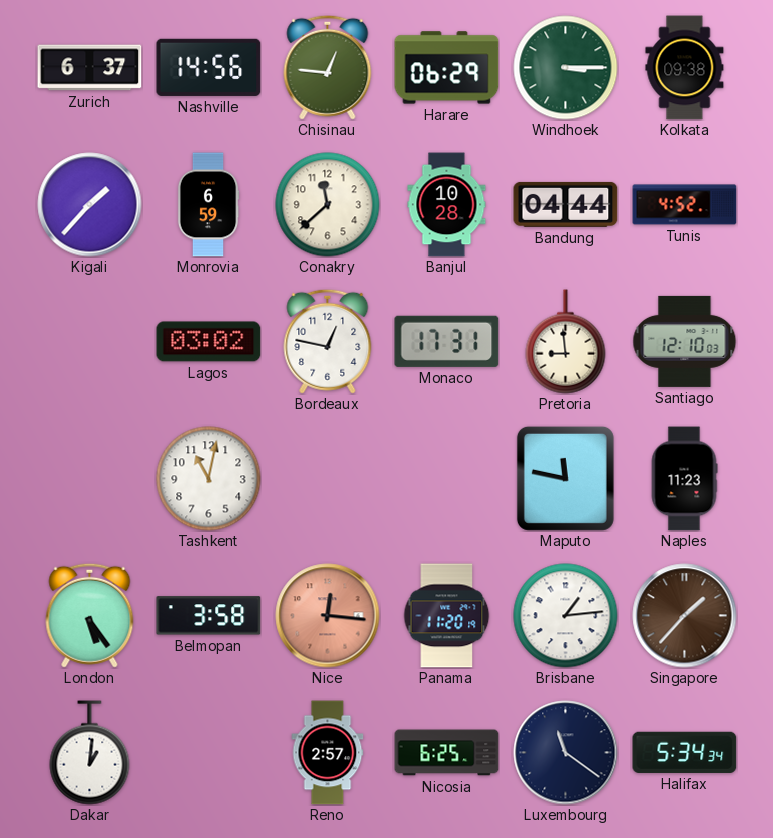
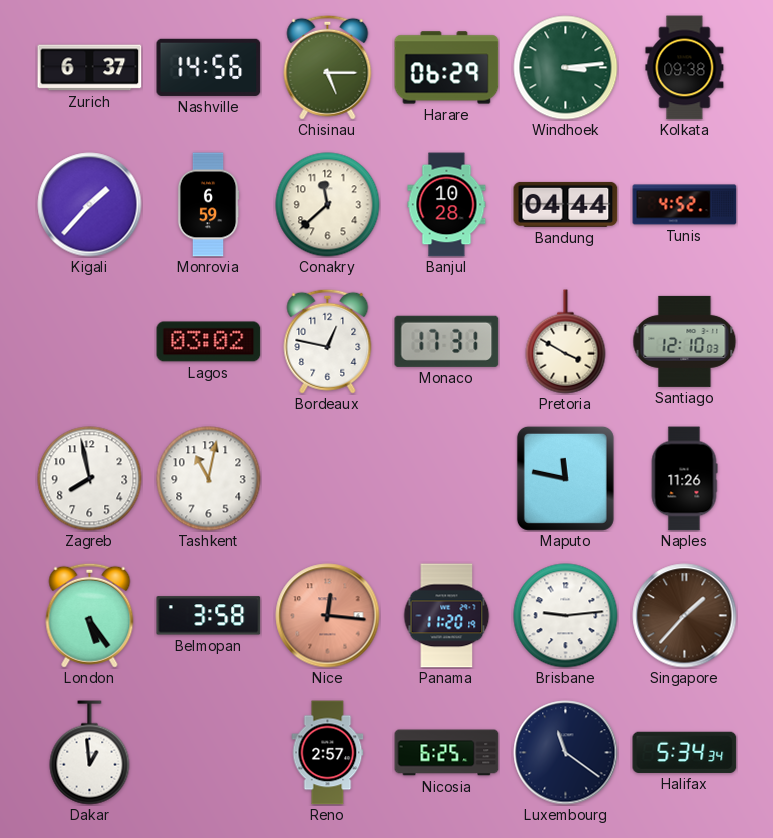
Chisinau: 12:46 -> 5:15 (328, 67)
Windhoek: 3:15 -> 3:14 (566, 68)
Pretoria: 8:59 -> 3:50 (566, 342)
Zagreb: none -> 7:58 (90, 479)
Naples: 11:23 -> 11:26 (684, 479)
Brisbane: 1:14 -> 9:14 (566, 616)
Dakar: 1:01 -> 12:59 (90, 753)
